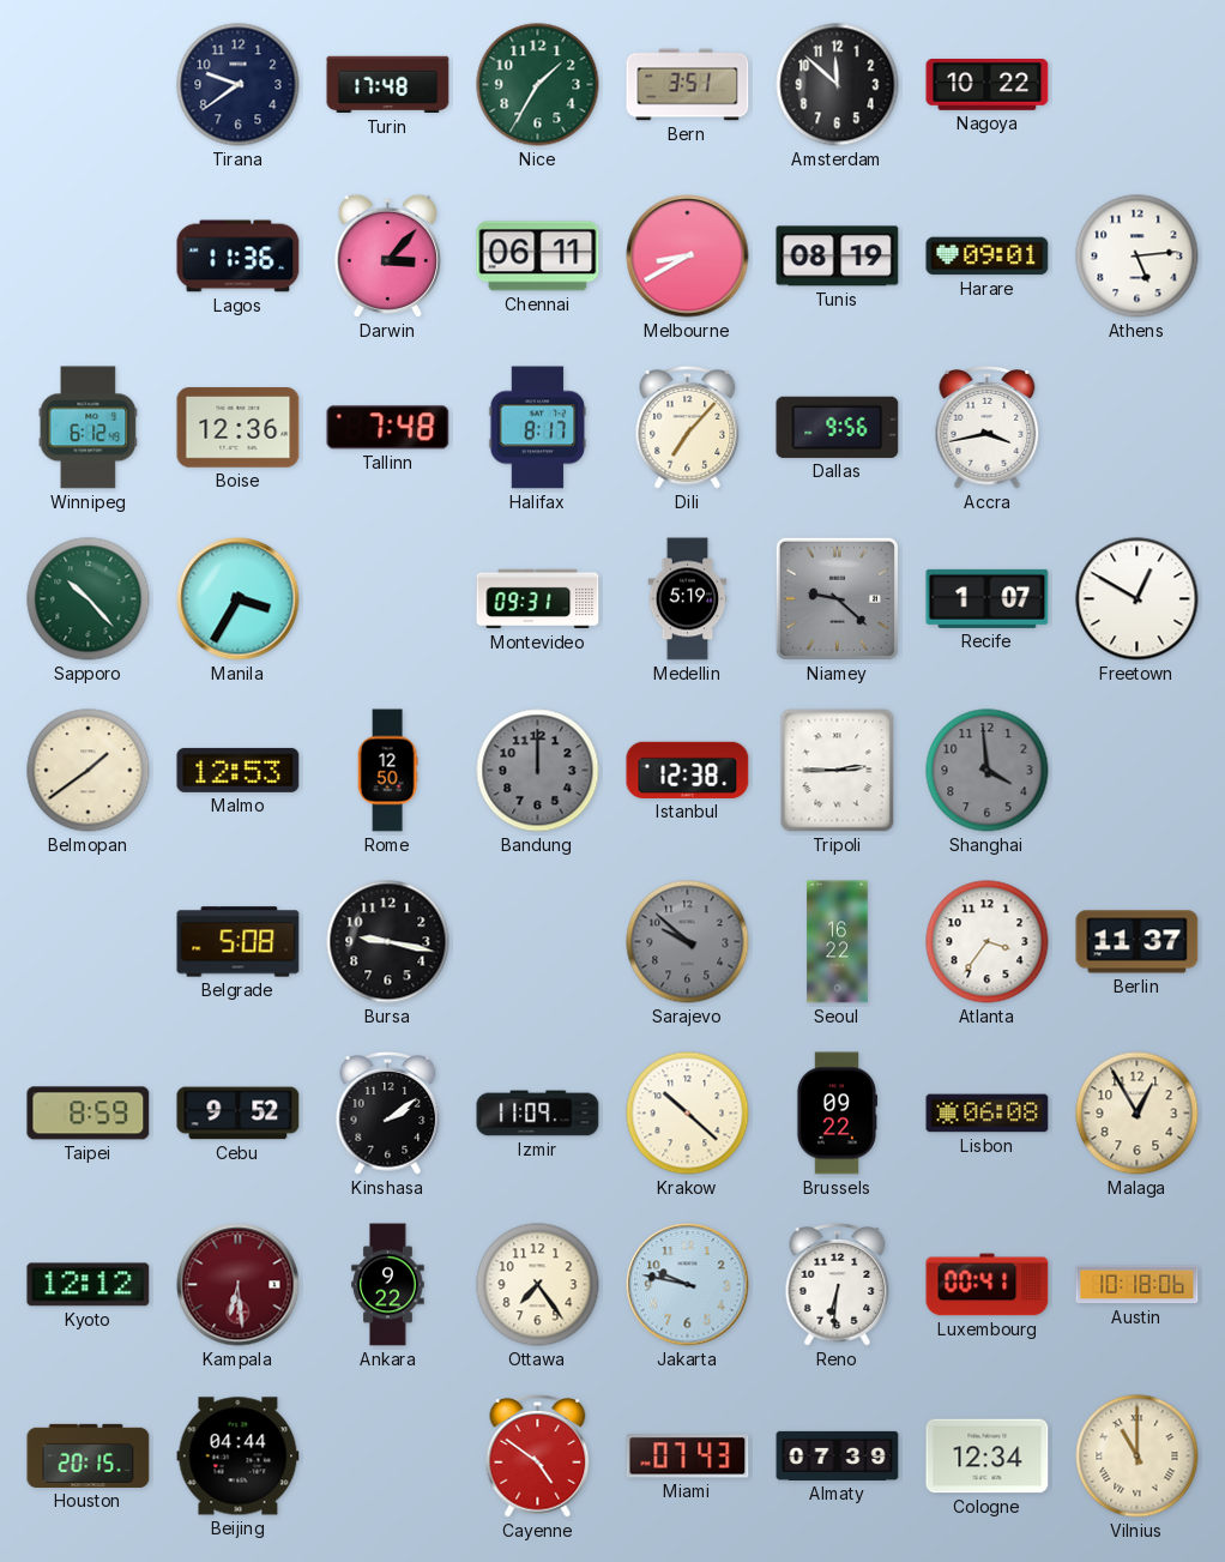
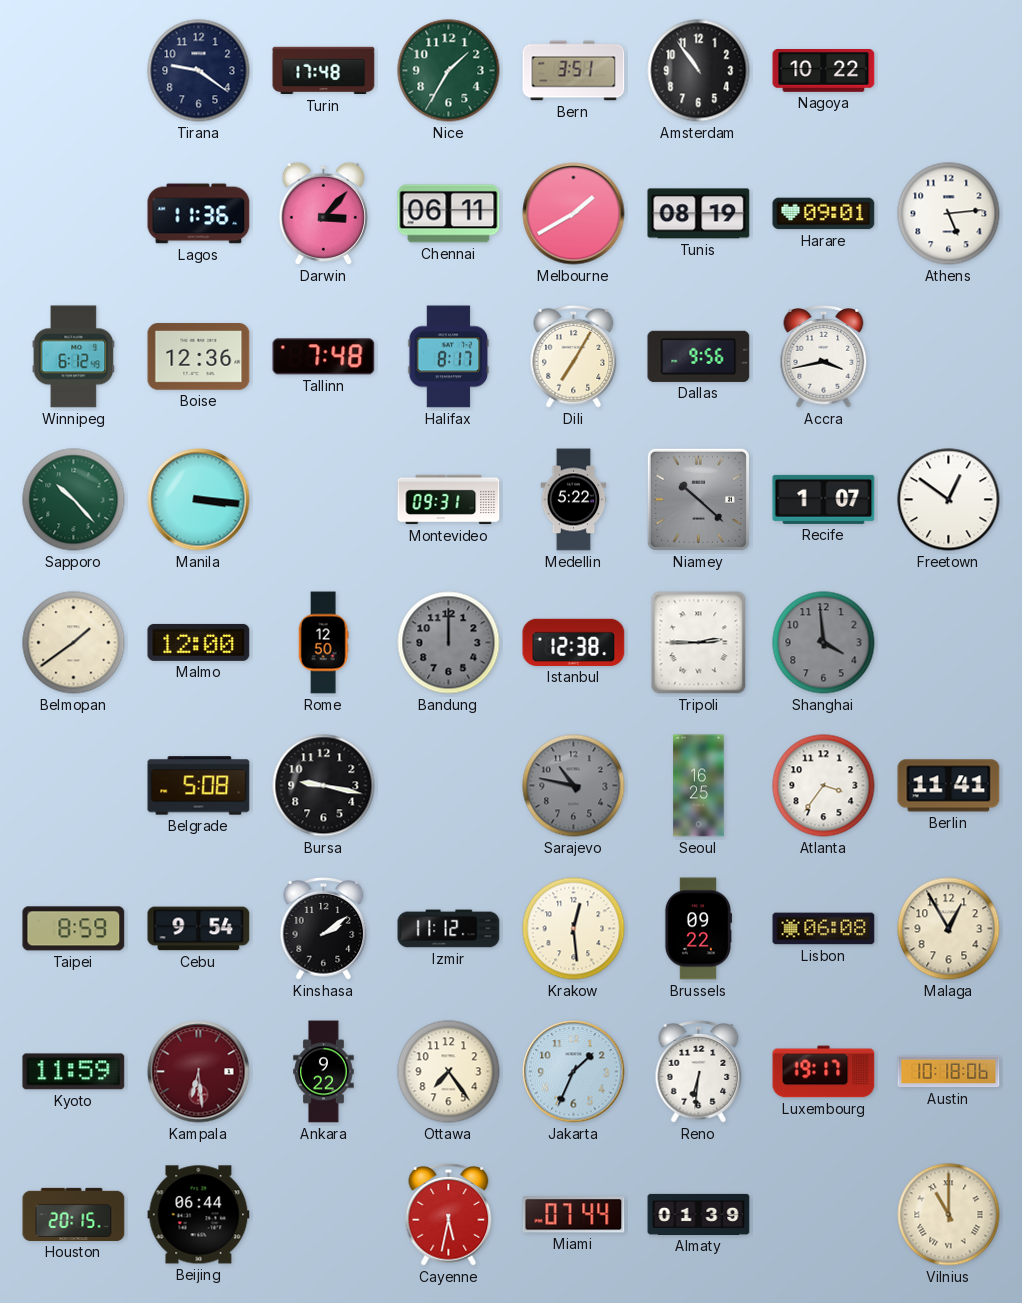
Tirana: 9:39 -> 9:21 (199, 71)
Amsterdam: 11:52 -> 10:54 (699, 71)
Melbourne: 8:40 -> 1:40 (574, 214)
Dili: 7:07 -> 7:05 (574, 357)
Manila: 3:35 -> 3:16 (199, 500)
Medellin: 5:19 -> 5:22 (574, 500)
Niamey: 9:22 -> 10:22 (698, 499)
Freetown: 12:50 -> 12:51 (949, 500)
Malmo: 12:53 -> 12:00 (199, 642)
Sarajevo: 9:52 -> 10:47 (574, 786)
Seoul: 16:22 -> 16:25 (699, 786)
Berlin: 11:37 -> 11:41 (949, 786)
Cebu: 9:52 -> 9:54 (199, 929)
Izmir: 11:09 -> 11:12 (449, 929)
Krakow: 10:22 -> 12:29 (574, 929)
Kyoto: 12:12 -> 11:59 (74, 1072)
Jakarta: 9:47 -> 1:34 (574, 1072)
Luxembourg: 00:41 -> 19:17 (824, 1072)
Beijing: 04:44 -> 06:44 (199, 1215)
Cayenne: 4:51 -> 5:32 (449, 1215)
Miami: 07:43 -> 07:44 (574, 1215)
Almaty: 07:39 -> 01:39 (699, 1214)
Cologne: 12:34 -> none (988, 1457)
